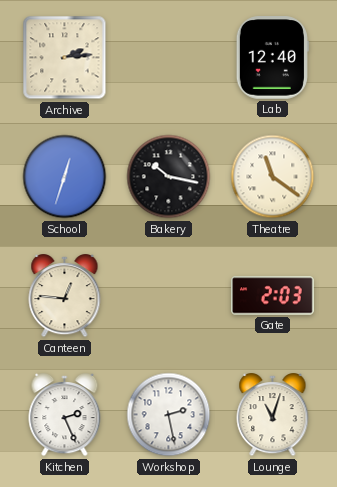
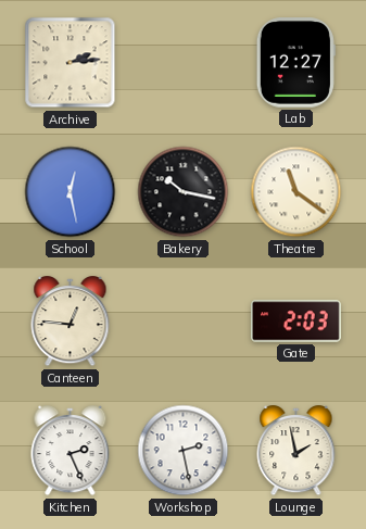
Lab: 12:40 -> 12:27 (295, 63)
School: 12:33 -> 12:28 (71, 192)
Lounge: 11:03 -> 1:58 (296, 452)
